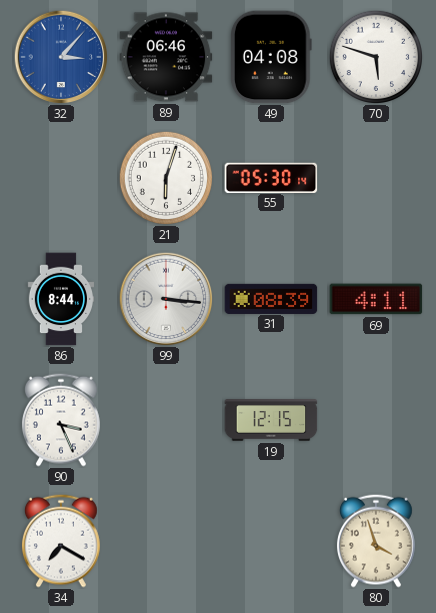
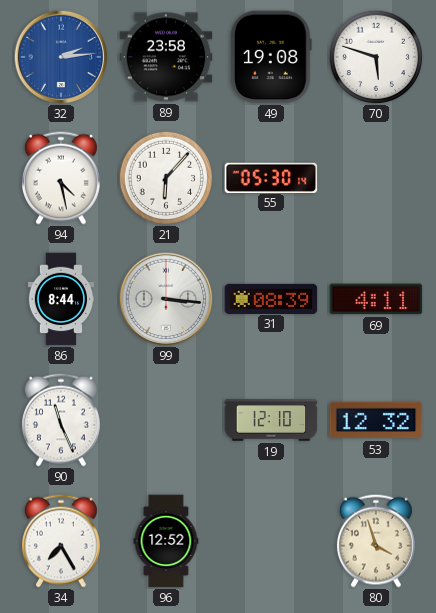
32: 3:07 -> 2:14 (61, 57)
89: 06:46 -> 23:58 (166, 57)
49: 04:08 -> 19:08 (271, 57)
94: none -> 4:28 (61, 178)
21: 6:03 -> 6:07 (165, 177)
90: 3:26 -> 11:26 (61, 420)
19: 12:15 -> 12:10 (271, 420)
53: none -> 12:32 (376, 420)
34: 7:20 -> 7:25 (61, 541)
96: none -> 12:52 (166, 541)
